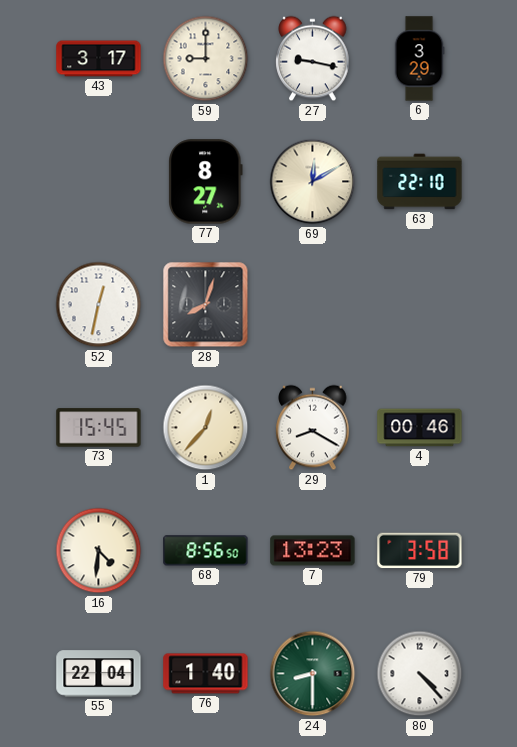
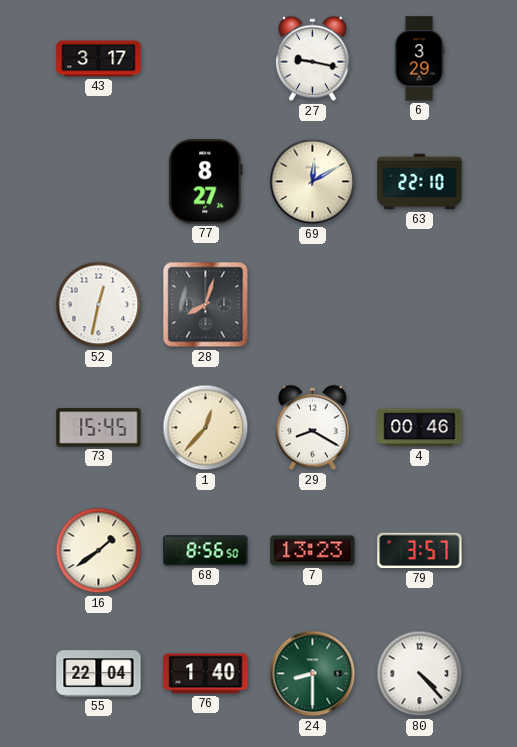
59: 9:00 -> none (206, 59)
16: 4:31 -> 1:39 (99, 551)
79: 3:58 -> 3:57 (420, 551)
